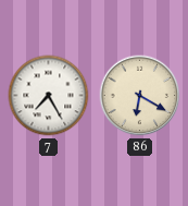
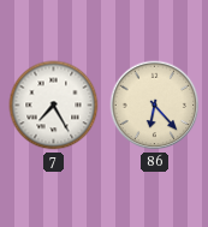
86: 6:20 -> 6:23 (155, 106)
